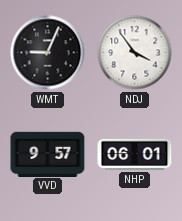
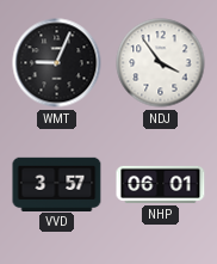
VVD: 9:57 -> 3:57 (57, 184)
